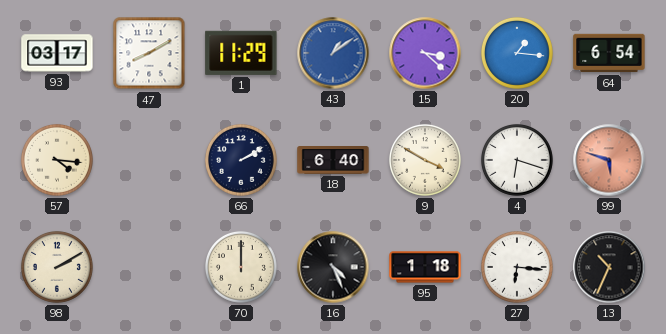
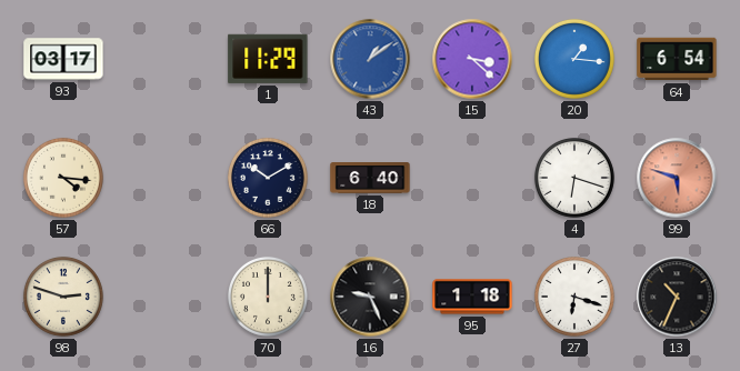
47: 8:10 -> none (149, 53)
66: 2:10 -> 10:10 (268, 178)
9: 3:50 -> none (425, 160)
98: 2:10 -> 2:48 (63, 297)
16: 4:26 -> 9:26 (370, 297)
27: 6:16 -> 6:18 (574, 297)
